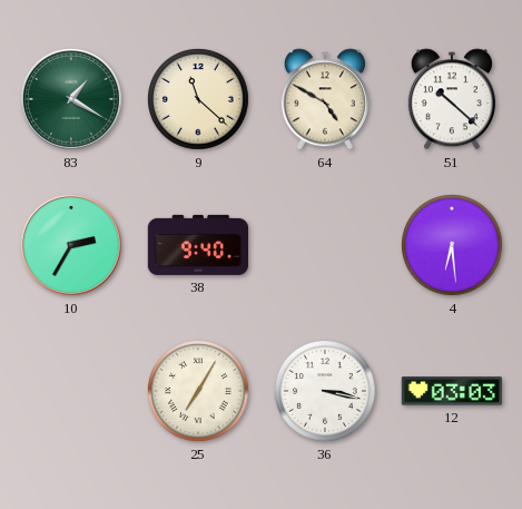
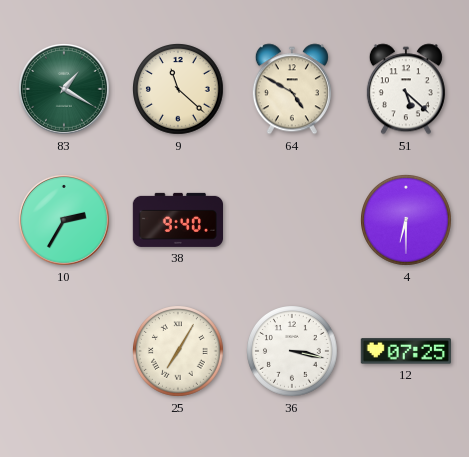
51: 10:22 -> 5:22 (406, 89)
4: 6:29 -> 6:30 (407, 221)
12: 03:03 -> 07:25 (406, 351)
